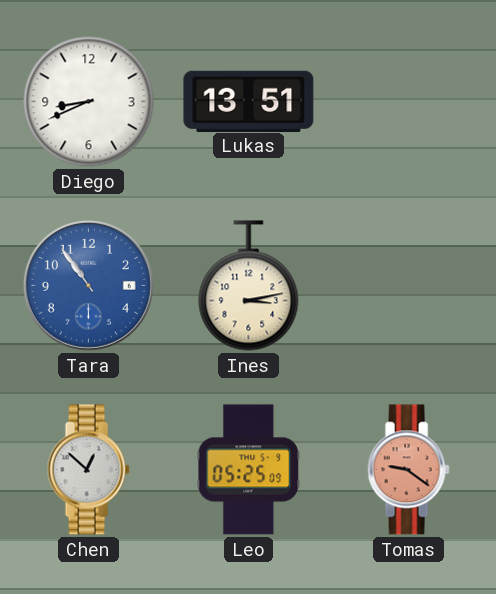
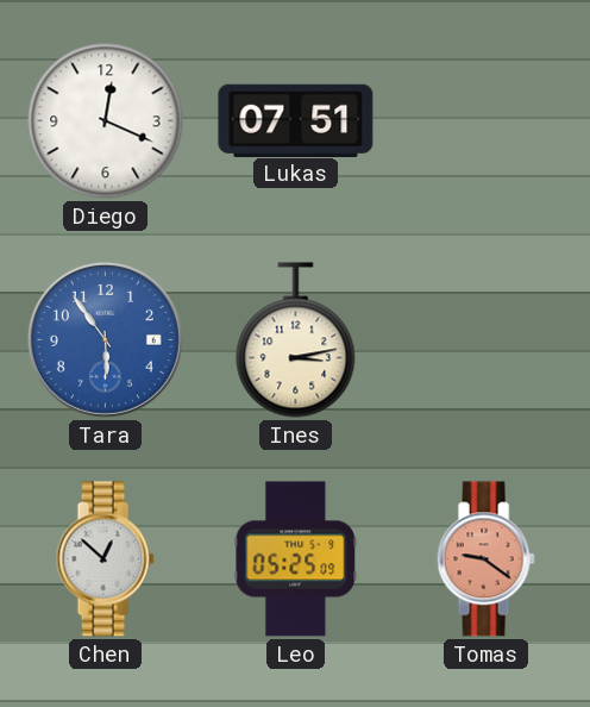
Diego: 8:41 -> 12:19 (106, 121)
Lukas: 13:51 -> 07:51 (296, 120)
Tara: 10:54 -> 5:54 (105, 339)
